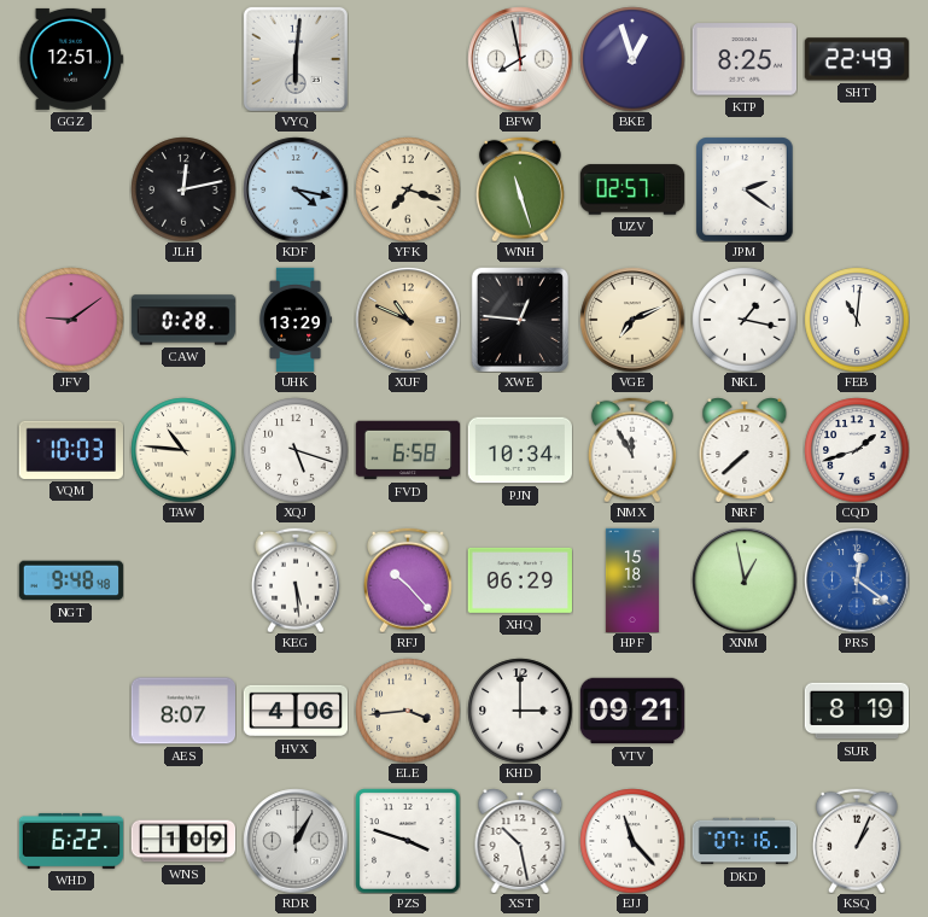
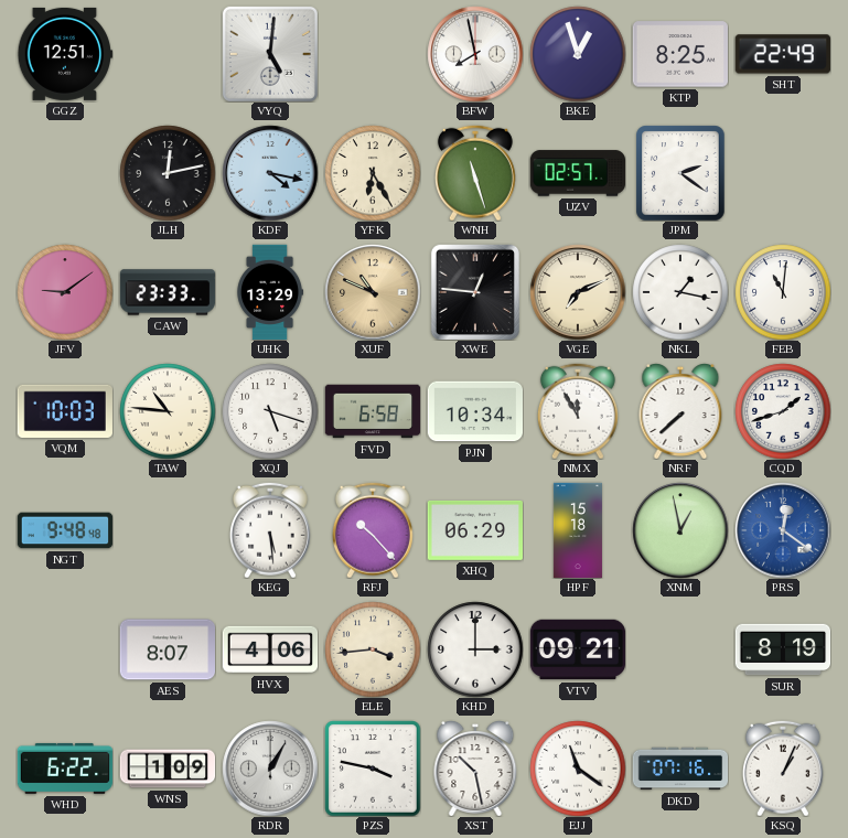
VYQ: 6:01 -> 5:01 (270, 54)
YFK: 7:18 -> 6:25 (373, 173)
CAW: 0:28 -> 23:33 (168, 292)
PZS: 3:48 -> 3:47 (373, 769)
EJJ: 11:23 -> 11:21 (578, 769)
